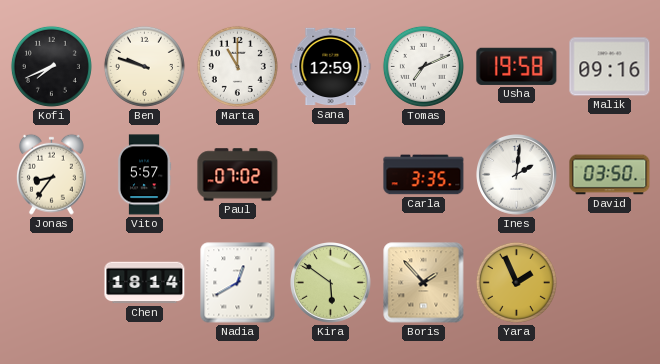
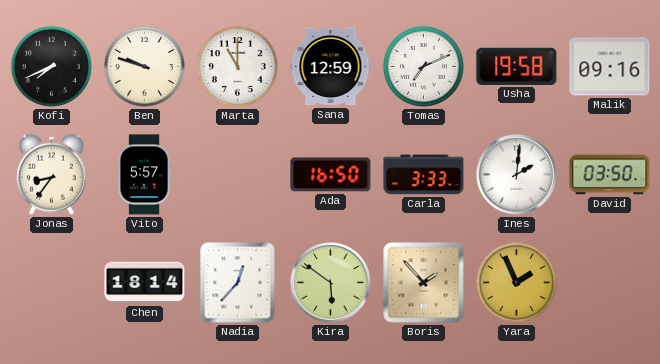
Paul: 07:02 -> none (238, 175)
Ada: none -> 16:50 (331, 175)
Carla: 3:35 -> 3:33 (424, 175)
Nadia: 12:40 -> 12:37 (238, 283)
